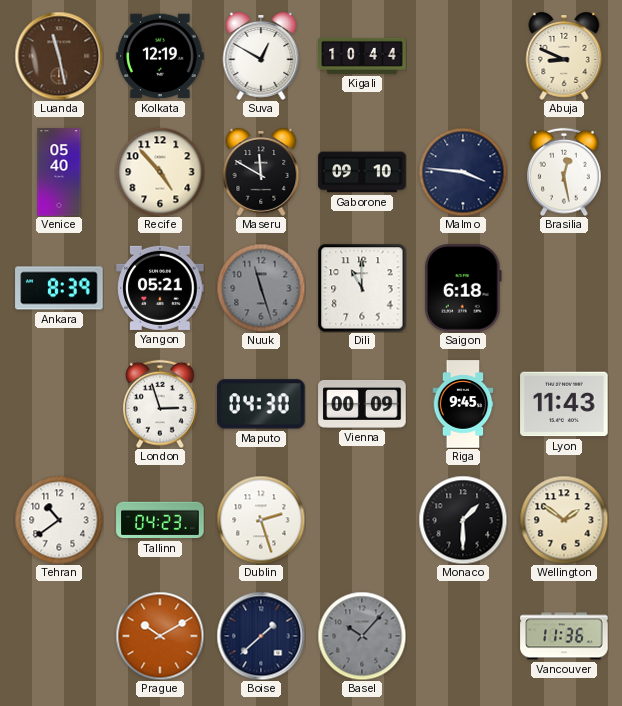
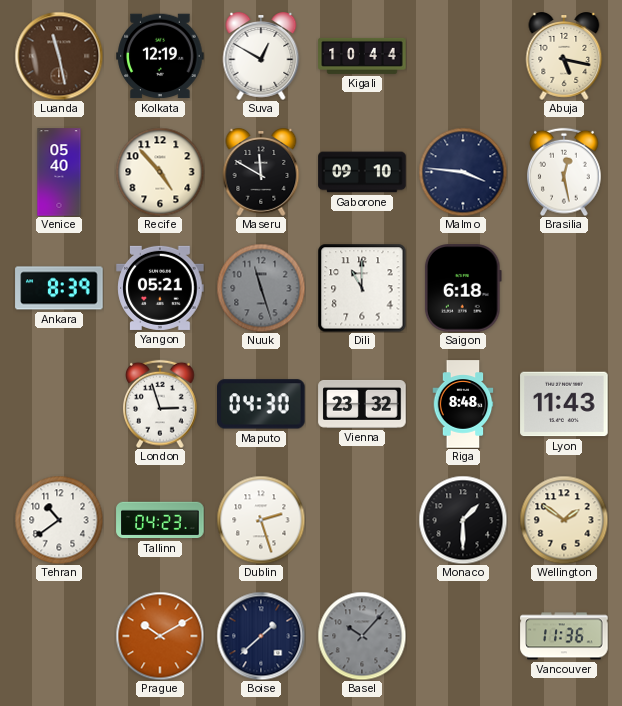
Abuja: 8:49 -> 5:17 (564, 57)
Vienna: 00:09 -> 23:32 (362, 404)
Riga: 9:45 -> 8:48 (463, 404)
